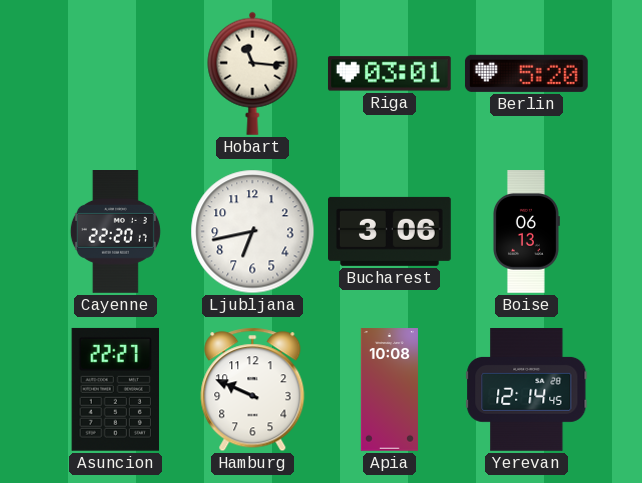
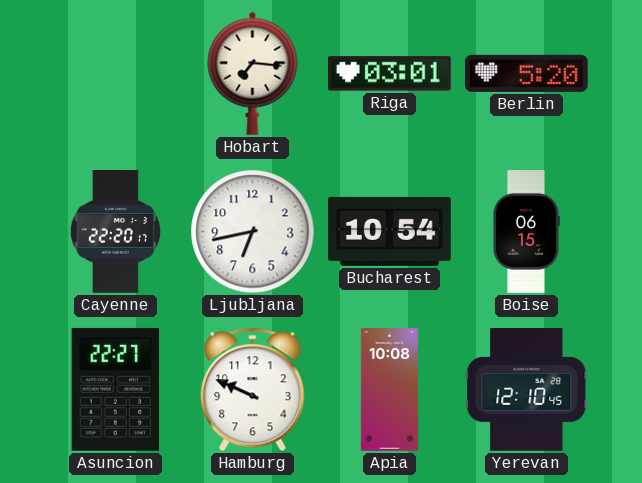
Hobart: 11:16 -> 7:16 (253, 73)
Bucharest: 3:06 -> 10:54 (390, 231)
Boise: 06:13 -> 06:15 (526, 232)
Yerevan: 12:14 -> 12:10 (527, 390)
